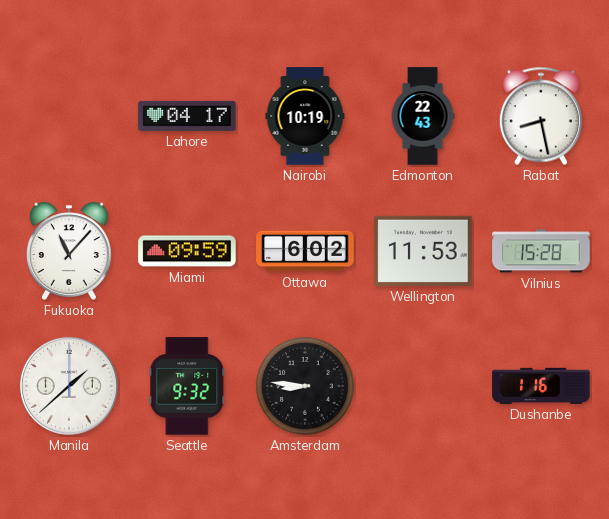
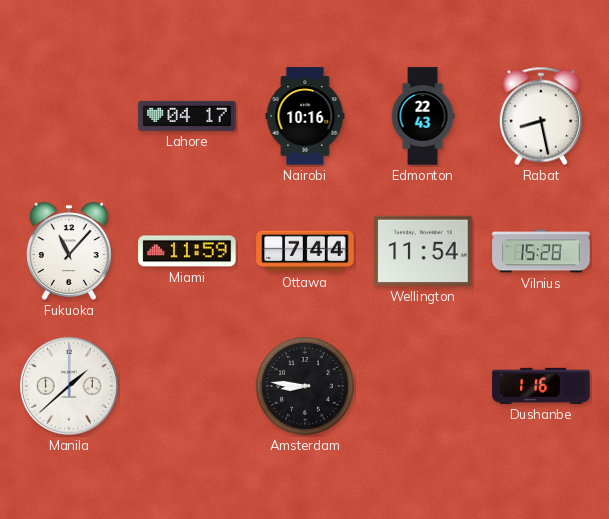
Nairobi: 10:19 -> 10:16 (305, 116)
Miami: 09:59 -> 11:59 (187, 251)
Ottawa: 6:02 -> 7:44 (305, 251)
Wellington: 11:53 -> 11:54 (423, 251)
Seattle: 9:32 -> none (187, 386)
